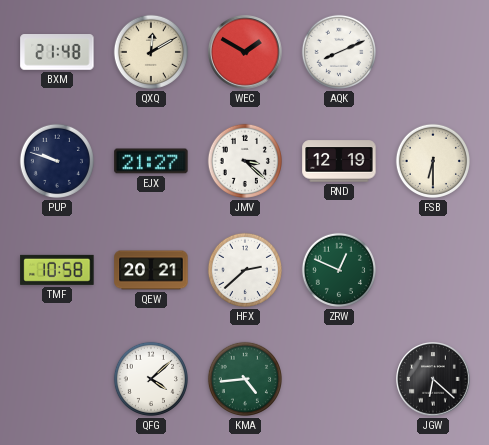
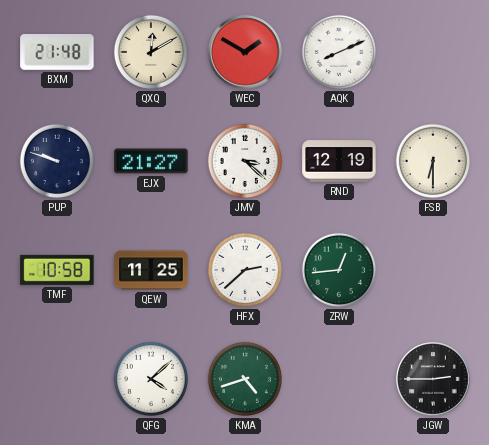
QEW: 20:21 -> 11:25 (151, 270)
ZRW: 12:49 -> 12:44 (339, 270)
KMA: 4:44 -> 4:42 (245, 379)
JGW: 6:22 -> 2:45 (433, 379)
